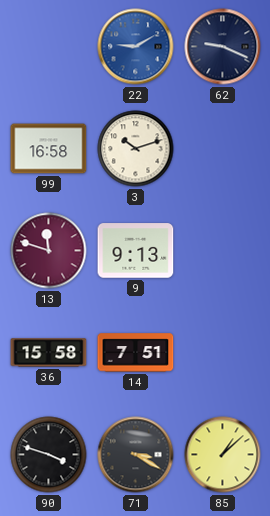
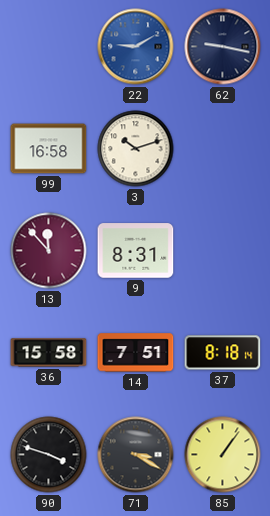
62: 9:19 -> 9:17 (223, 47)
13: 11:48 -> 11:53 (49, 251)
9: 9:13 -> 8:31 (136, 251)
37: none -> 8:18 (223, 353)
85: 1:08 -> 1:06 (223, 455)
